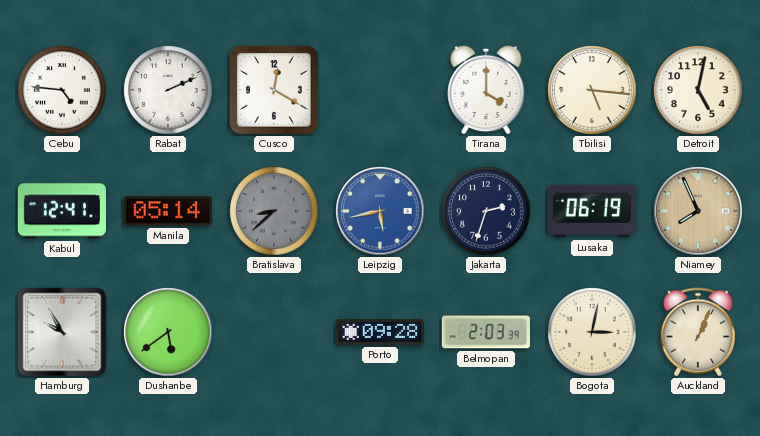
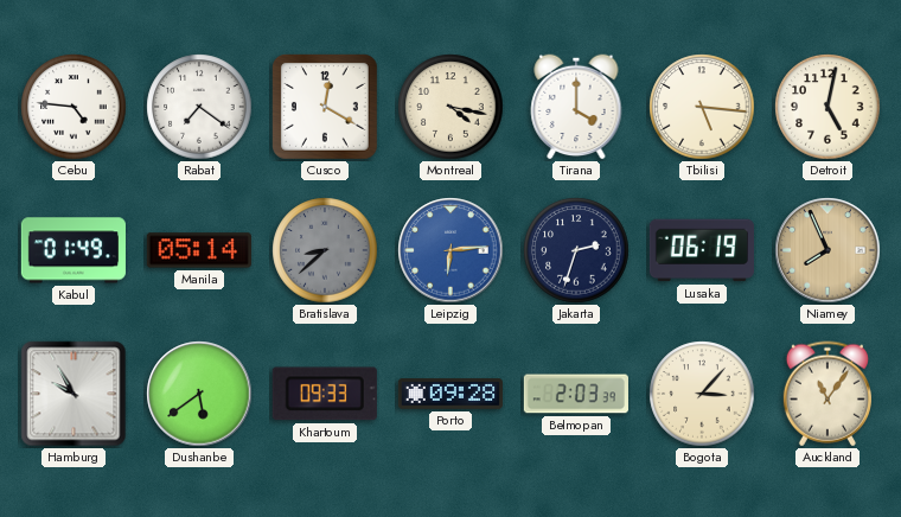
Rabat: 2:11 -> 7:21 (199, 107)
Montreal: none -> 4:17 (451, 107)
Kabul: 12:41 -> 01:49 (74, 250)
Leipzig: 5:43 -> 6:14 (451, 250)
Khartoum: none -> 09:33 (325, 394)
Bogota: 3:02 -> 3:07 (702, 394)
Auckland: 1:04 -> 11:06 (827, 394)
